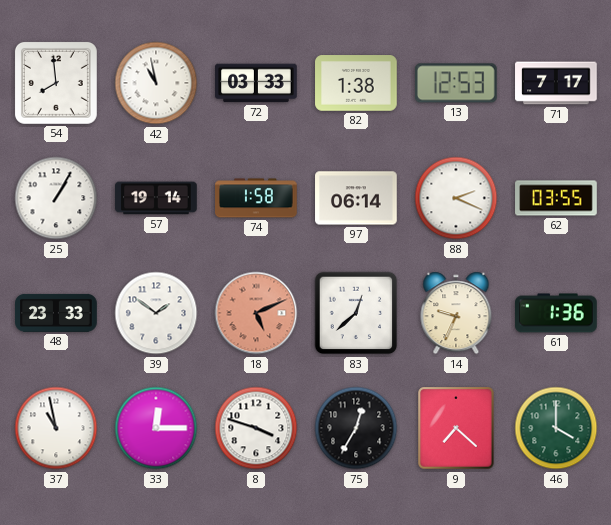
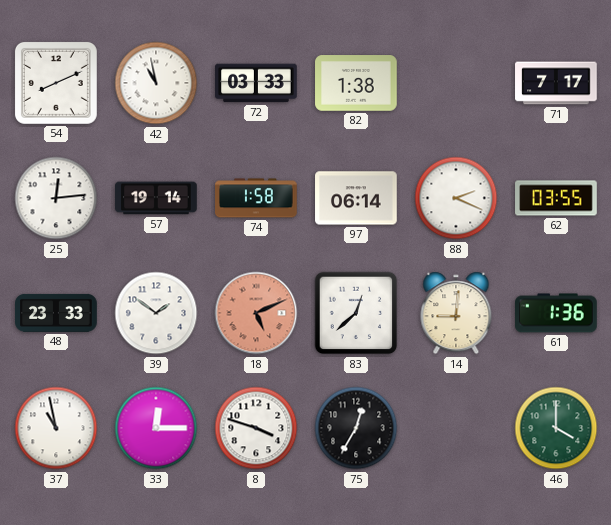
54: 7:59 -> 8:11 (56, 83)
13: 12:53 -> none (456, 83)
25: 1:05 -> 12:14 (56, 198)
14: 9:34 -> 9:01 (456, 313)
9: 7:22 -> none (456, 428)
